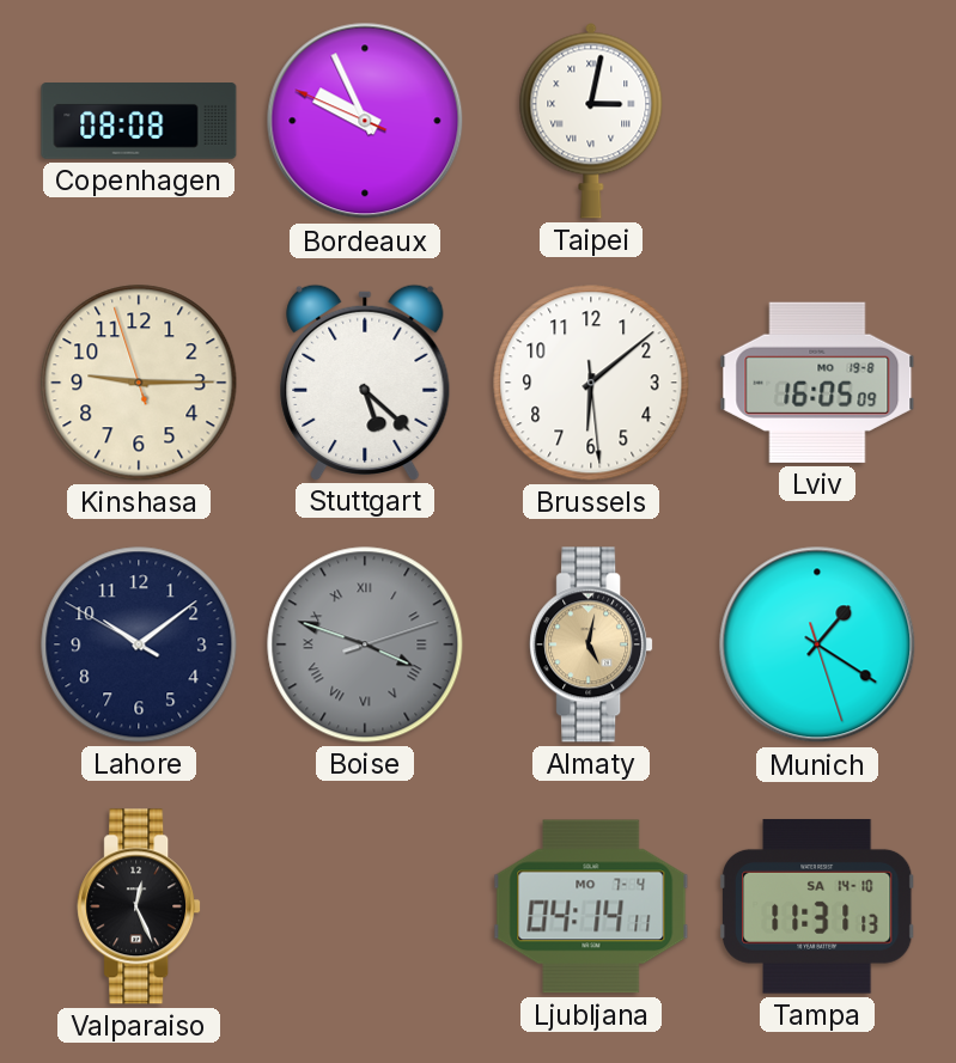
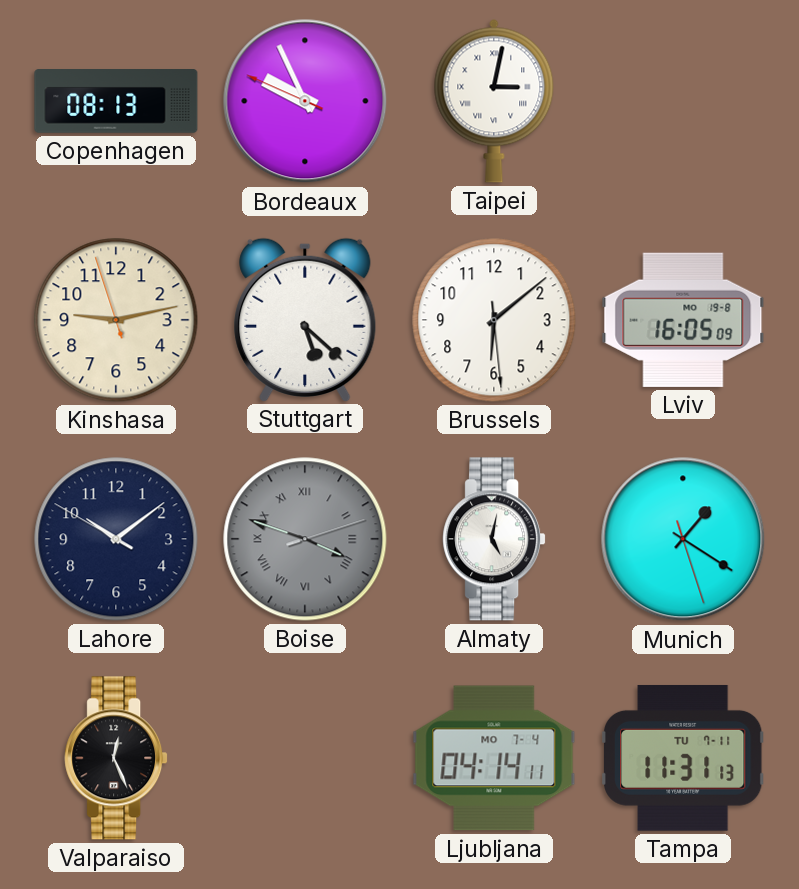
Copenhagen: 08:08 -> 08:13 (116, 101)
Kinshasa: 9:14 -> 9:12 (116, 320)
Almaty dial: champagne -> white (494, 539)
Tampa date: SA 14-10 -> TU 7-11 (683, 758)
